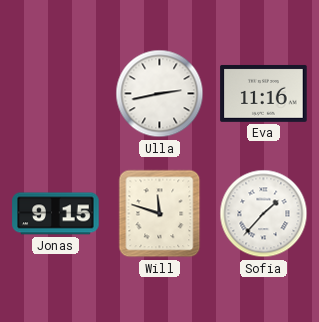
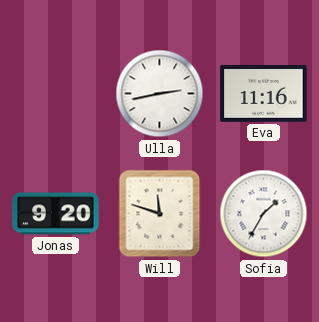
Jonas: 9:15 -> 9:20 (56, 214)
Sofia: 1:37 -> 1:35 (264, 214)
